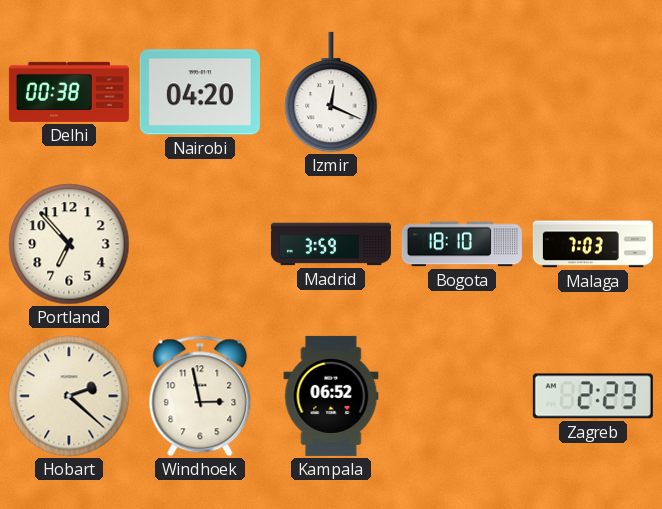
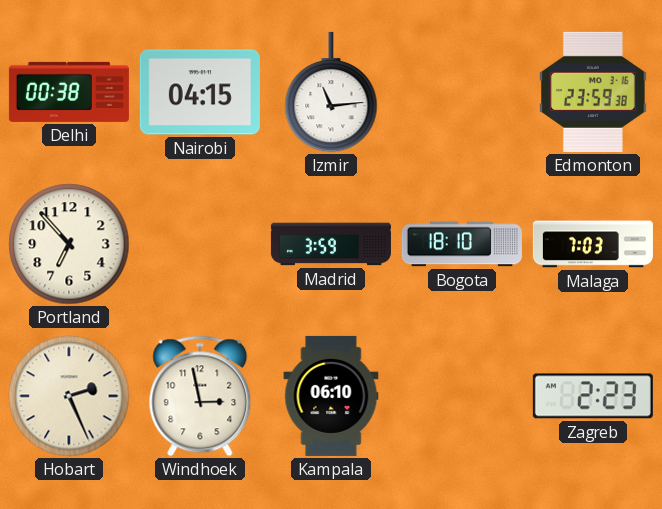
Nairobi: 04:20 -> 04:15 (200, 92)
Izmir: 12:19 -> 11:14 (331, 92)
Edmonton: none -> 23:59 (593, 92)
Hobart: 2:22 -> 2:26 (69, 396)
Kampala: 06:52 -> 06:10 (331, 396)
